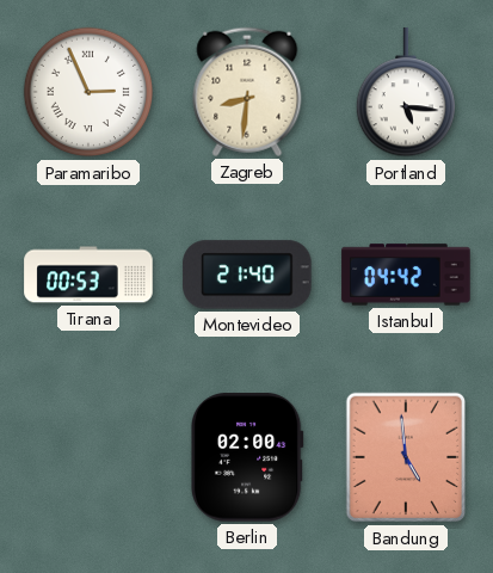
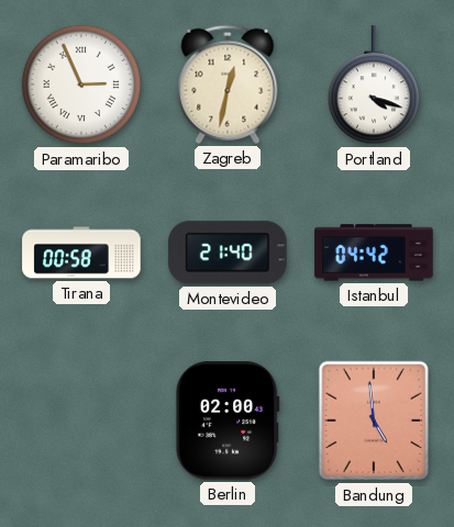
Zagreb: 8:31 -> 12:32 (228, 85)
Portland: 5:16 -> 4:18 (373, 86)
Tirana: 00:53 -> 00:58 (81, 253)
